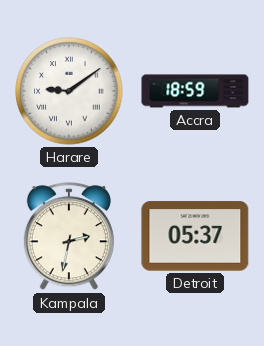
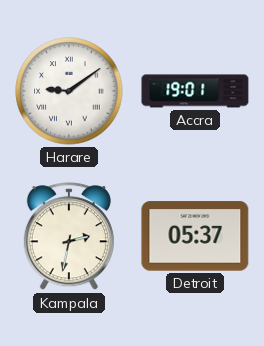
Accra: 18:59 -> 19:01 (195, 91)
